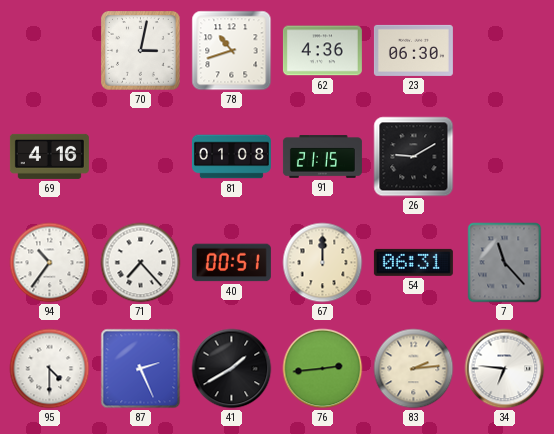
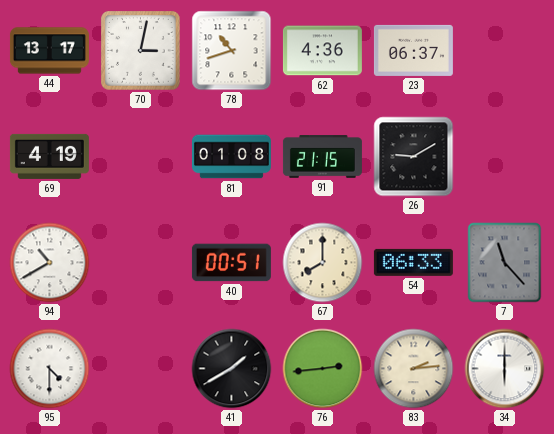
44: none -> 13:17 (49, 51)
23: 06:30 -> 06:37 (413, 50)
69: 4:16 -> 4:19 (49, 156)
94: 10:36 -> 10:40 (50, 263)
71: 7:23 -> none (141, 263)
67: 12:00 -> 8:00 (323, 263)
54: 06:31 -> 06:33 (413, 262)
87: 2:26 -> none (141, 369)
34: 6:46 -> 6:00 (505, 369)
